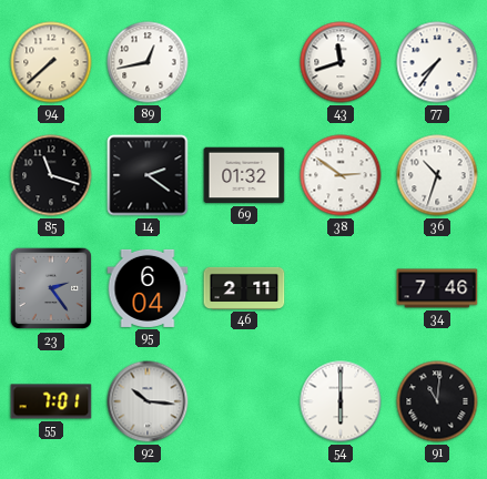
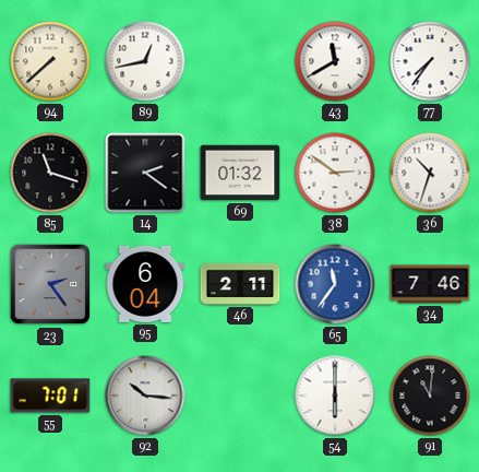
43: 11:42 -> 11:40 (335, 61)
65: none -> 11:36 (335, 284)
